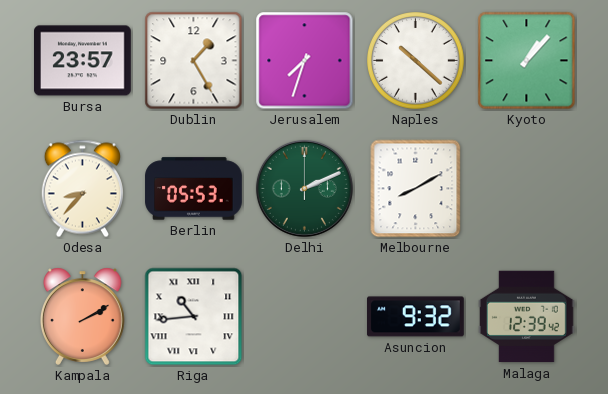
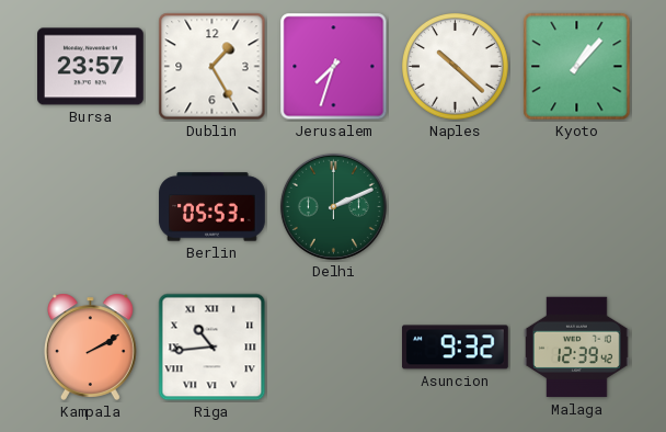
Odesa: 8:37 -> none (82, 189)
Melbourne: 8:10 -> none (416, 189)
